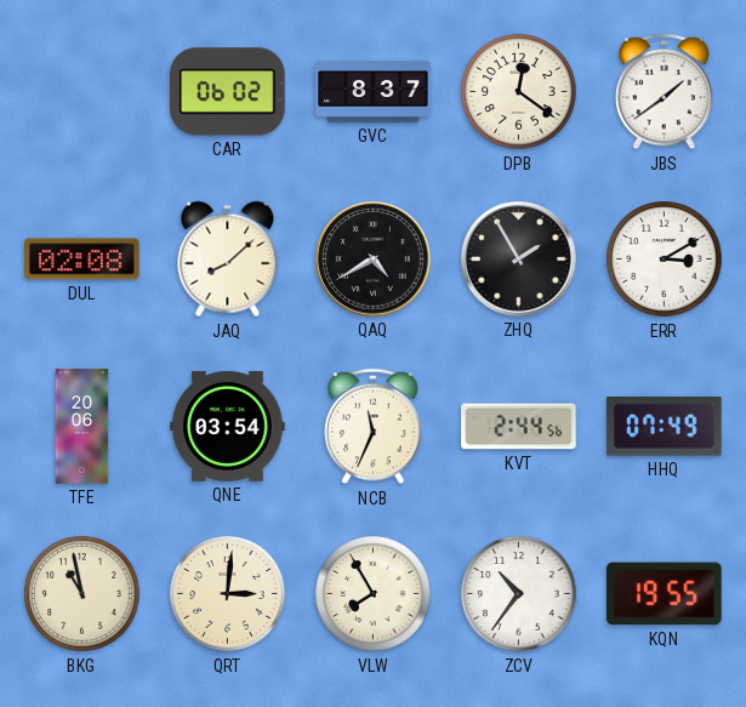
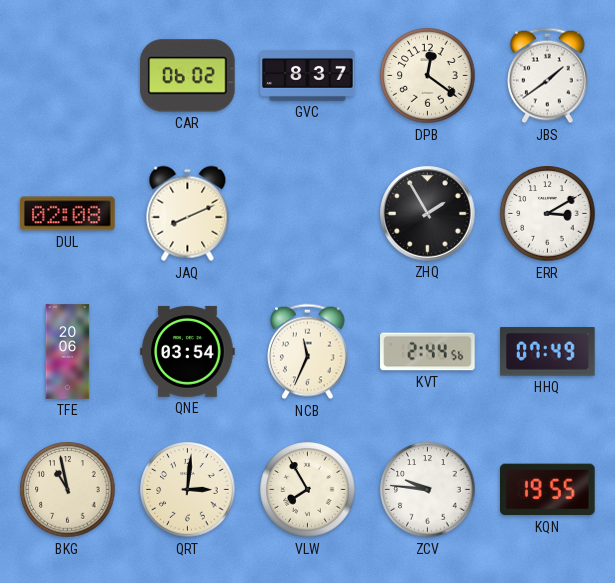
JAQ: 8:08 -> 8:11 (188, 214)
QAQ: 4:40 -> none (374, 260)
ZCV: 10:36 -> 9:46 (428, 490)
